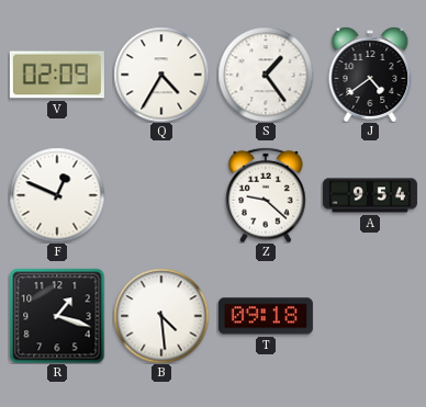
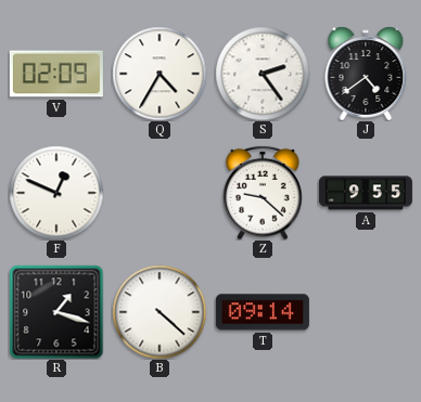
S: 1:24 -> 2:24 (263, 74)
A: 9:54 -> 9:55 (366, 193)
B: 4:29 -> 4:22 (160, 312)
T: 09:18 -> 09:14 (263, 312)
